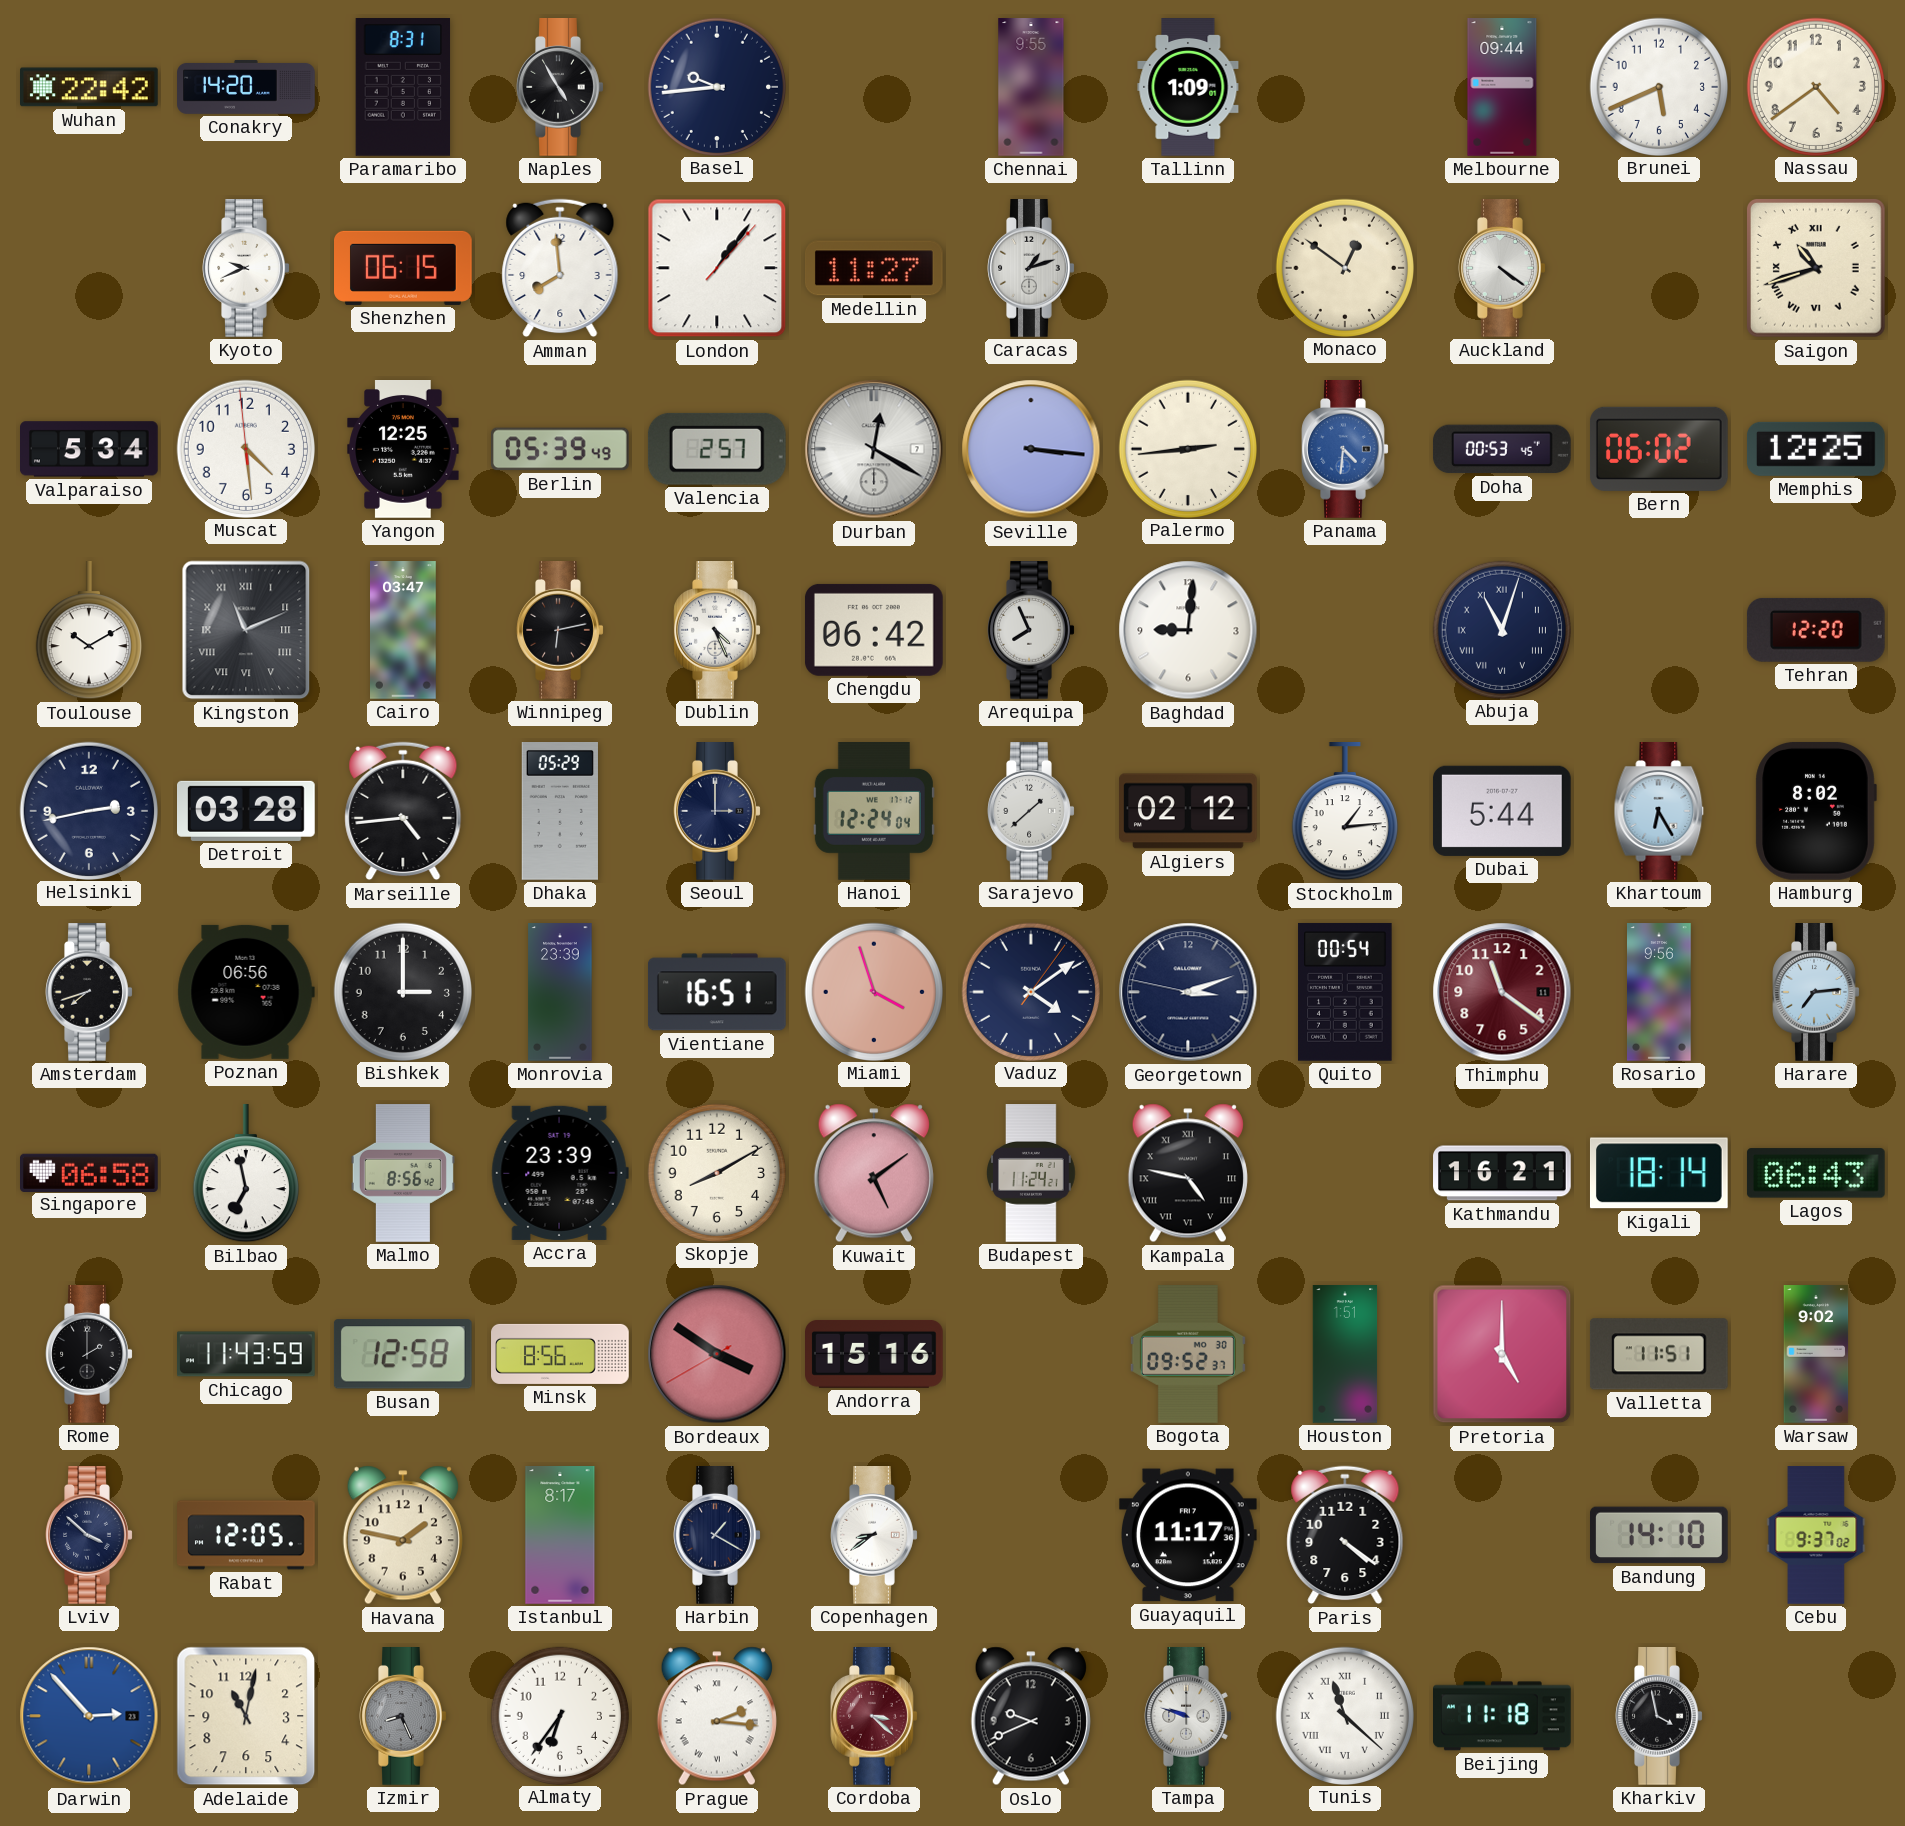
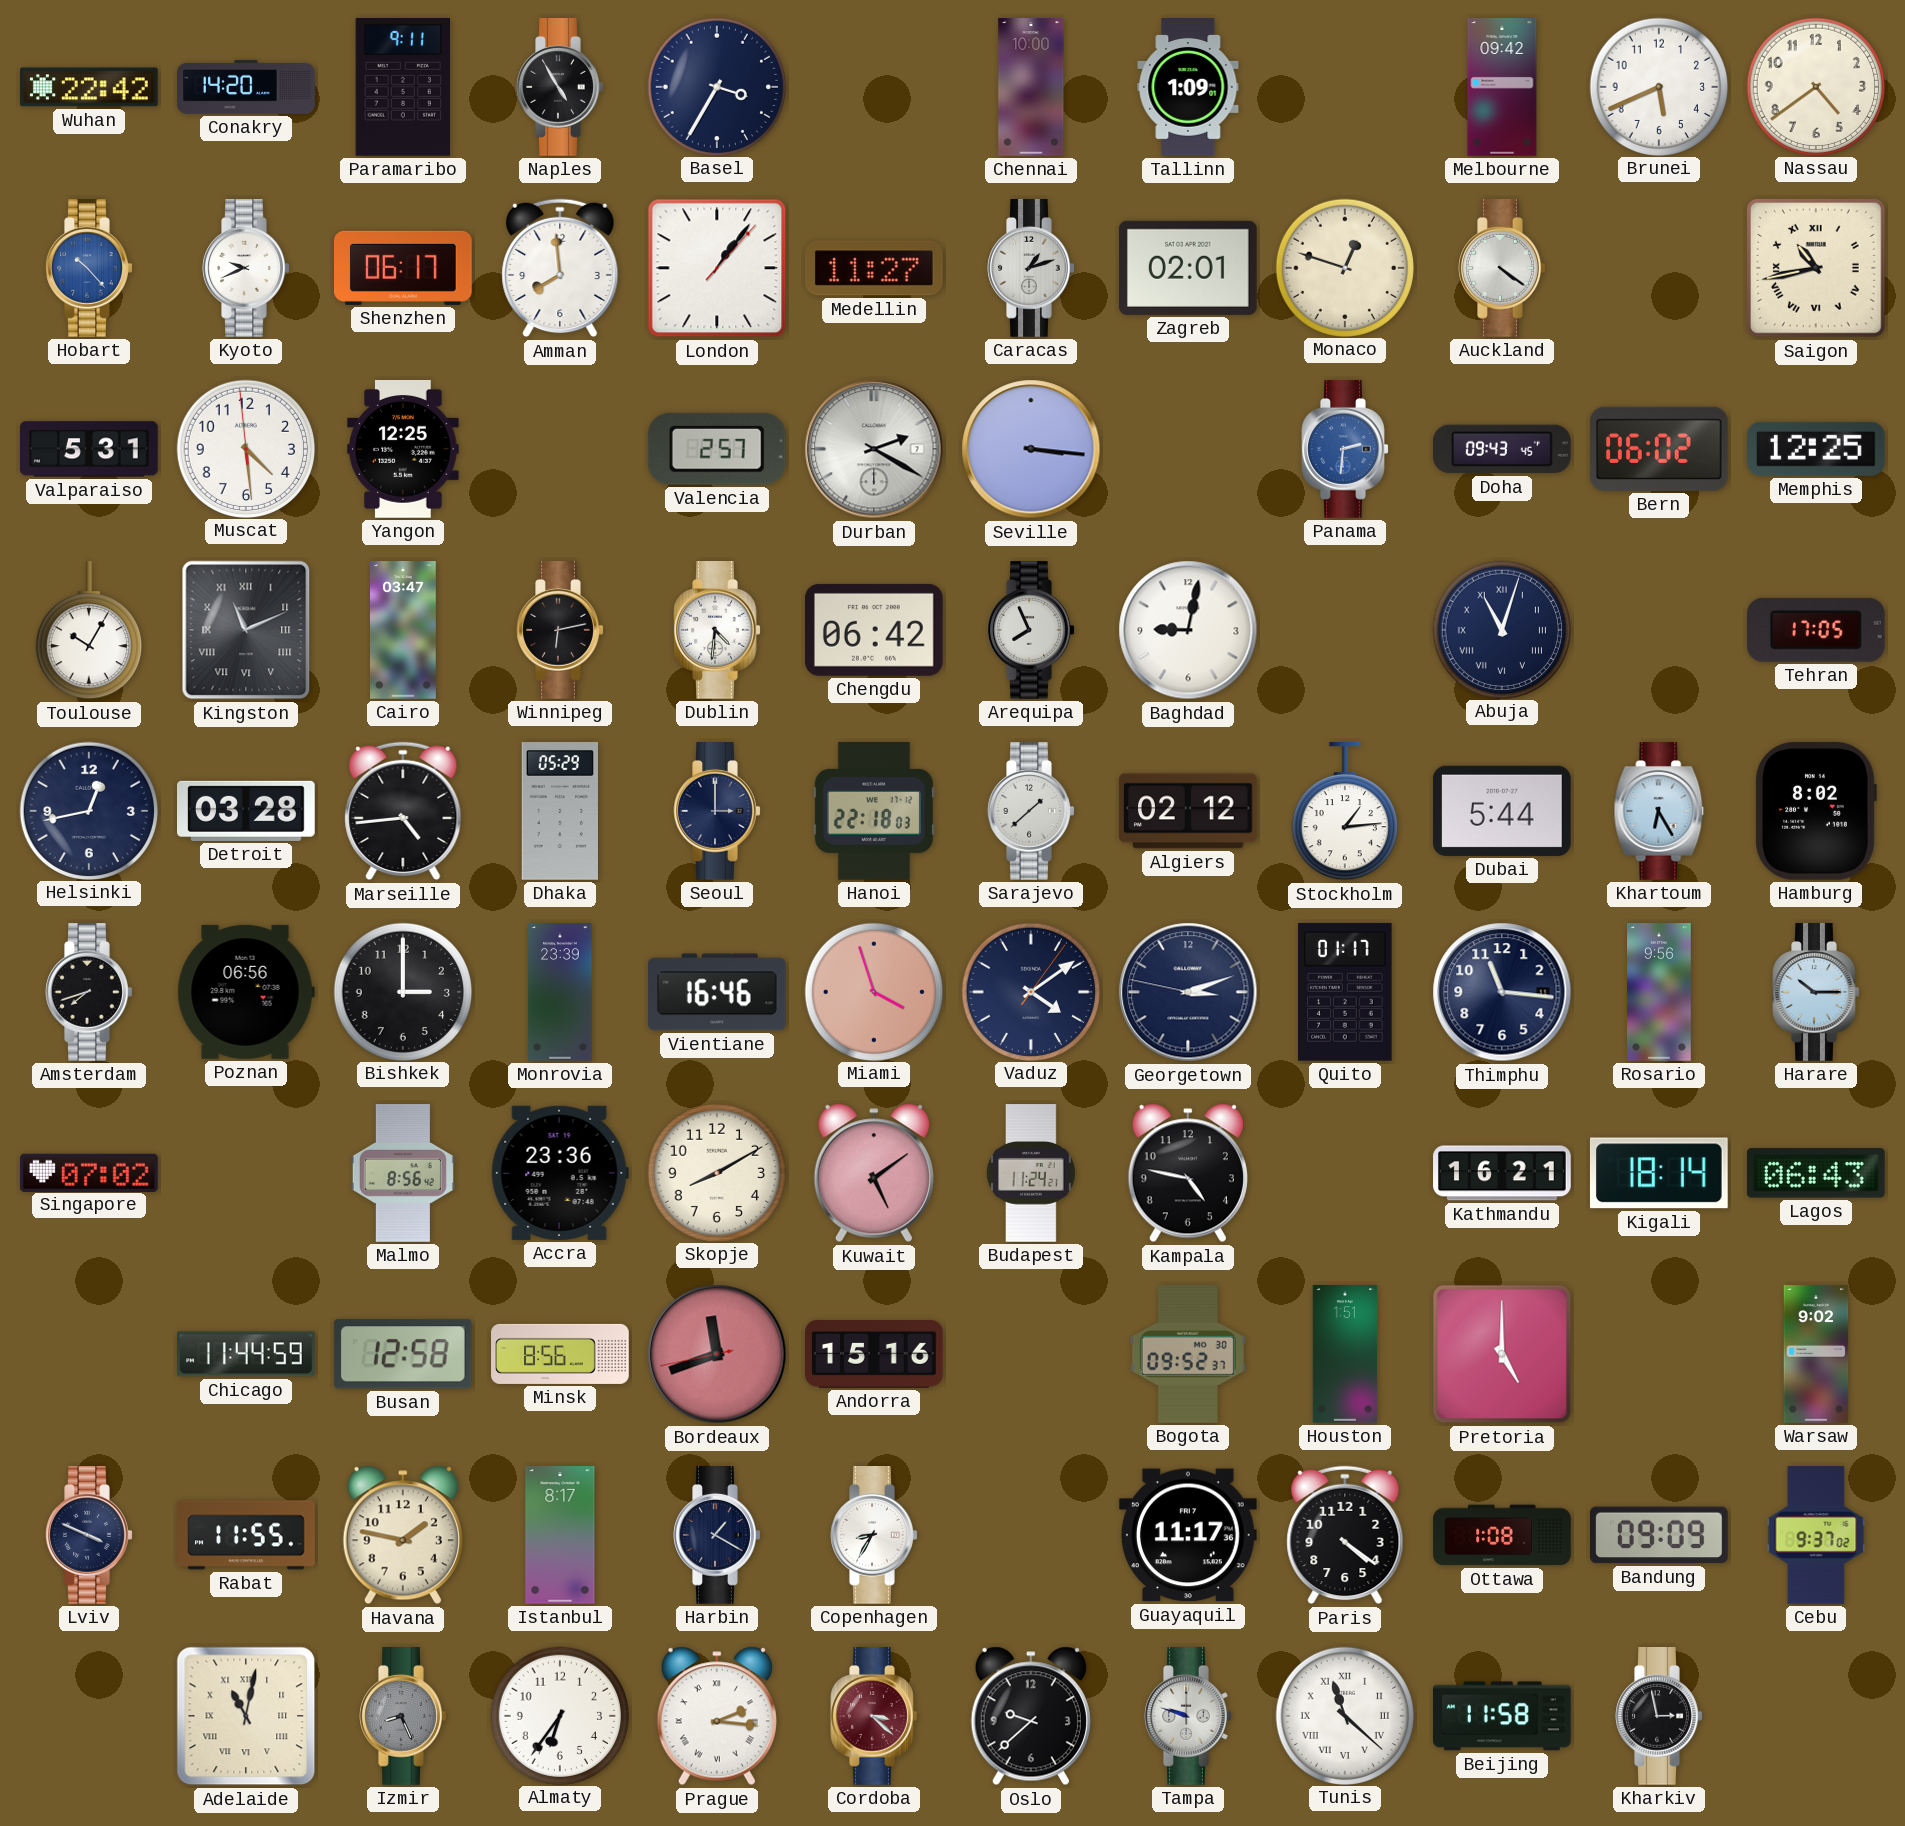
Paramaribo: 8:31 -> 9:11 (403, 88)
Basel: 9:44 -> 3:35 (716, 86)
Chennai: 9:55 -> 10:00 (1031, 87)
Melbourne: 09:44 -> 09:42 (1502, 87)
Hobart: none -> 10:23 (89, 269)
Shenzhen: 06:15 -> 06:17 (404, 268)
Zagreb: none -> 02:01 (1188, 268)
Monaco: 12:51 -> 12:48 (1344, 267)
Saigon: 10:42 -> 10:43 (1816, 268)
Valparaiso: 5:34 -> 5:31 (90, 449)
Berlin: 05:39 -> none (560, 449)
Durban: 12:20 -> 2:20 (874, 449)
Palermo: 2:44 -> none (1187, 448)
Panama: 4:31 -> 2:31 (1345, 450)
Doha: 00:53 -> 09:43 (1502, 449)
Toulouse: 10:10 -> 10:05 (89, 631)
Dublin: 4:26 -> 4:31 (717, 631)
Baghdad: 9:01 -> 9:02 (1188, 630)
Tehran: 12:20 -> 17:05 (1816, 630)
Helsinki: 2:43 -> 12:43 (88, 810)
Hanoi: 12:24 -> 22:18 (874, 812)
Vientiane: 16:51 -> 16:46 (717, 992)
Quito: 00:54 -> 01:17 (1345, 992)
Thimphu: 11:21 -> 11:16 (1502, 992)
Thimphu dial: burgundy -> navy (1502, 992)
Harare: 7:14 -> 10:15 (1816, 993)
Singapore: 06:58 -> 07:02 (90, 1172)
Bilbao: 6:58 -> none (246, 1174)
Accra: 23:39 -> 23:36 (560, 1173)
Kampala numerals: Roman -> Arabic (1188, 1173)
Rome: 2:00 -> none (89, 1355)
Chicago: 11:43 -> 11:44 (247, 1354)
Bordeaux: 3:50 -> 11:41 (717, 1354)
Valletta: 11:51 -> none (1659, 1354)
Lviv: 3:52 -> 3:49 (89, 1536)
Rabat: 12:05 -> 11:55 (246, 1535)
Copenhagen: 8:39 -> 8:35 (874, 1536)
Ottawa: none -> 1:08 (1502, 1535)
Bandung: 14:10 -> 09:09 (1660, 1535)
Darwin: 2:53 -> none (89, 1716)
Adelaide numerals: Arabic -> Roman (246, 1716)
Oslo: 9:41 -> 9:38 (1031, 1716)
Beijing: 11:18 -> 11:58 (1503, 1716)
Kharkiv: 3:58 -> 2:58 (1659, 1717)
